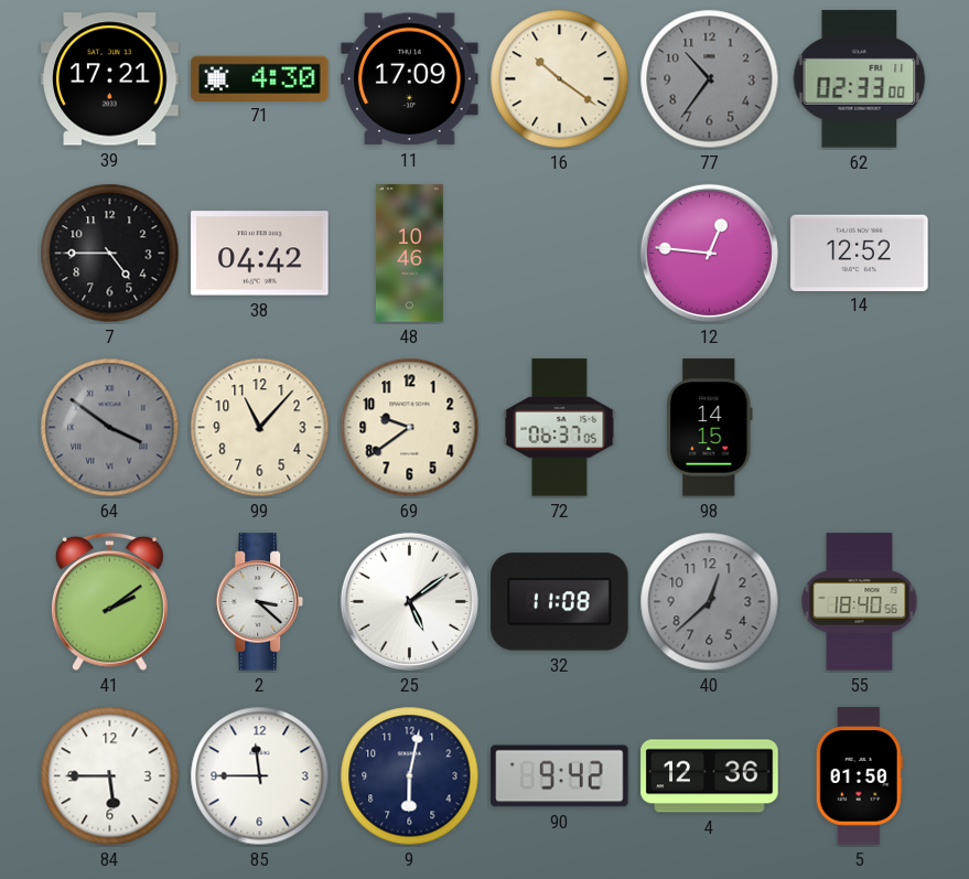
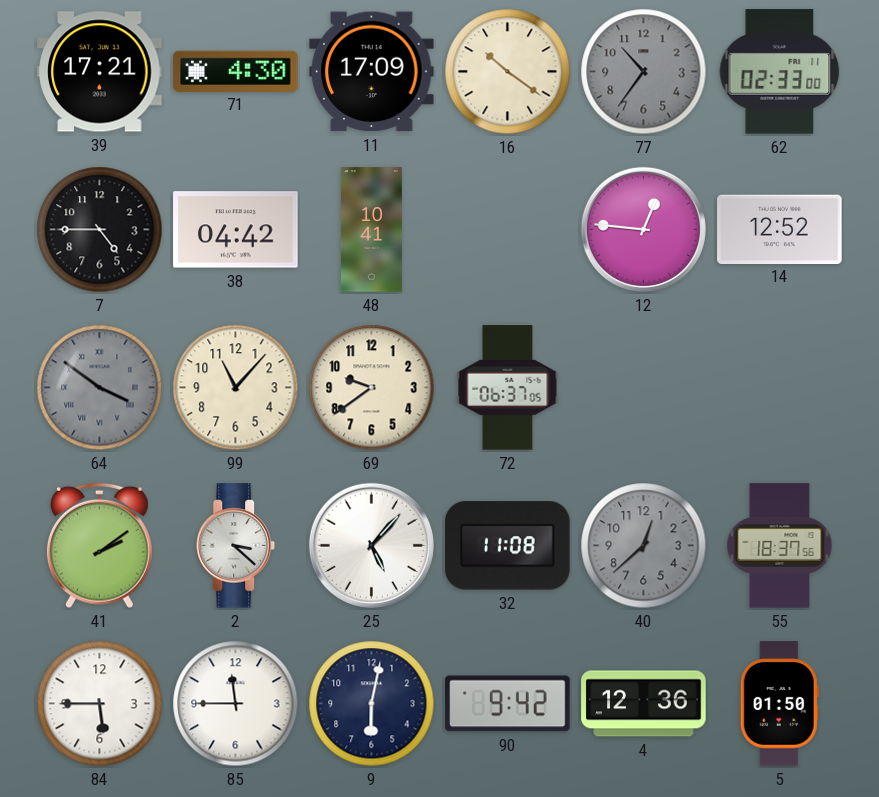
48: 10:46 -> 10:41 (371, 230)
98: 14:15 -> none (710, 428)
25: 5:09 -> 5:07 (371, 545)
55: 18:40 -> 18:37 (780, 546)
